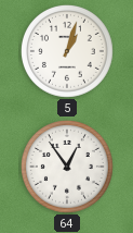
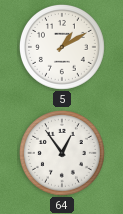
5: 1:03 -> 1:10 (62, 47)
